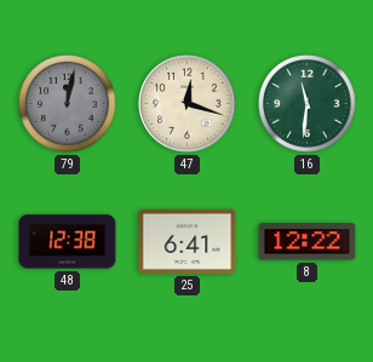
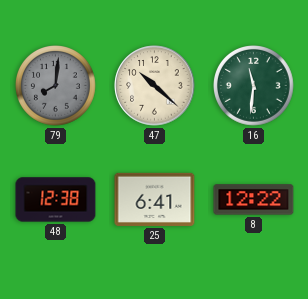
79: 12:02 -> 8:01 (56, 86)
47: 12:18 -> 10:22 (155, 86)
